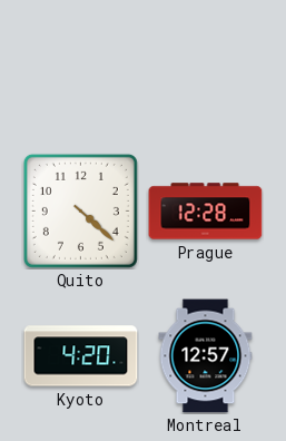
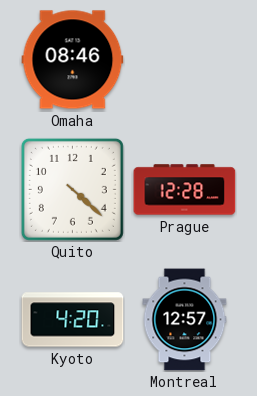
Omaha: none -> 08:46 (73, 60)
